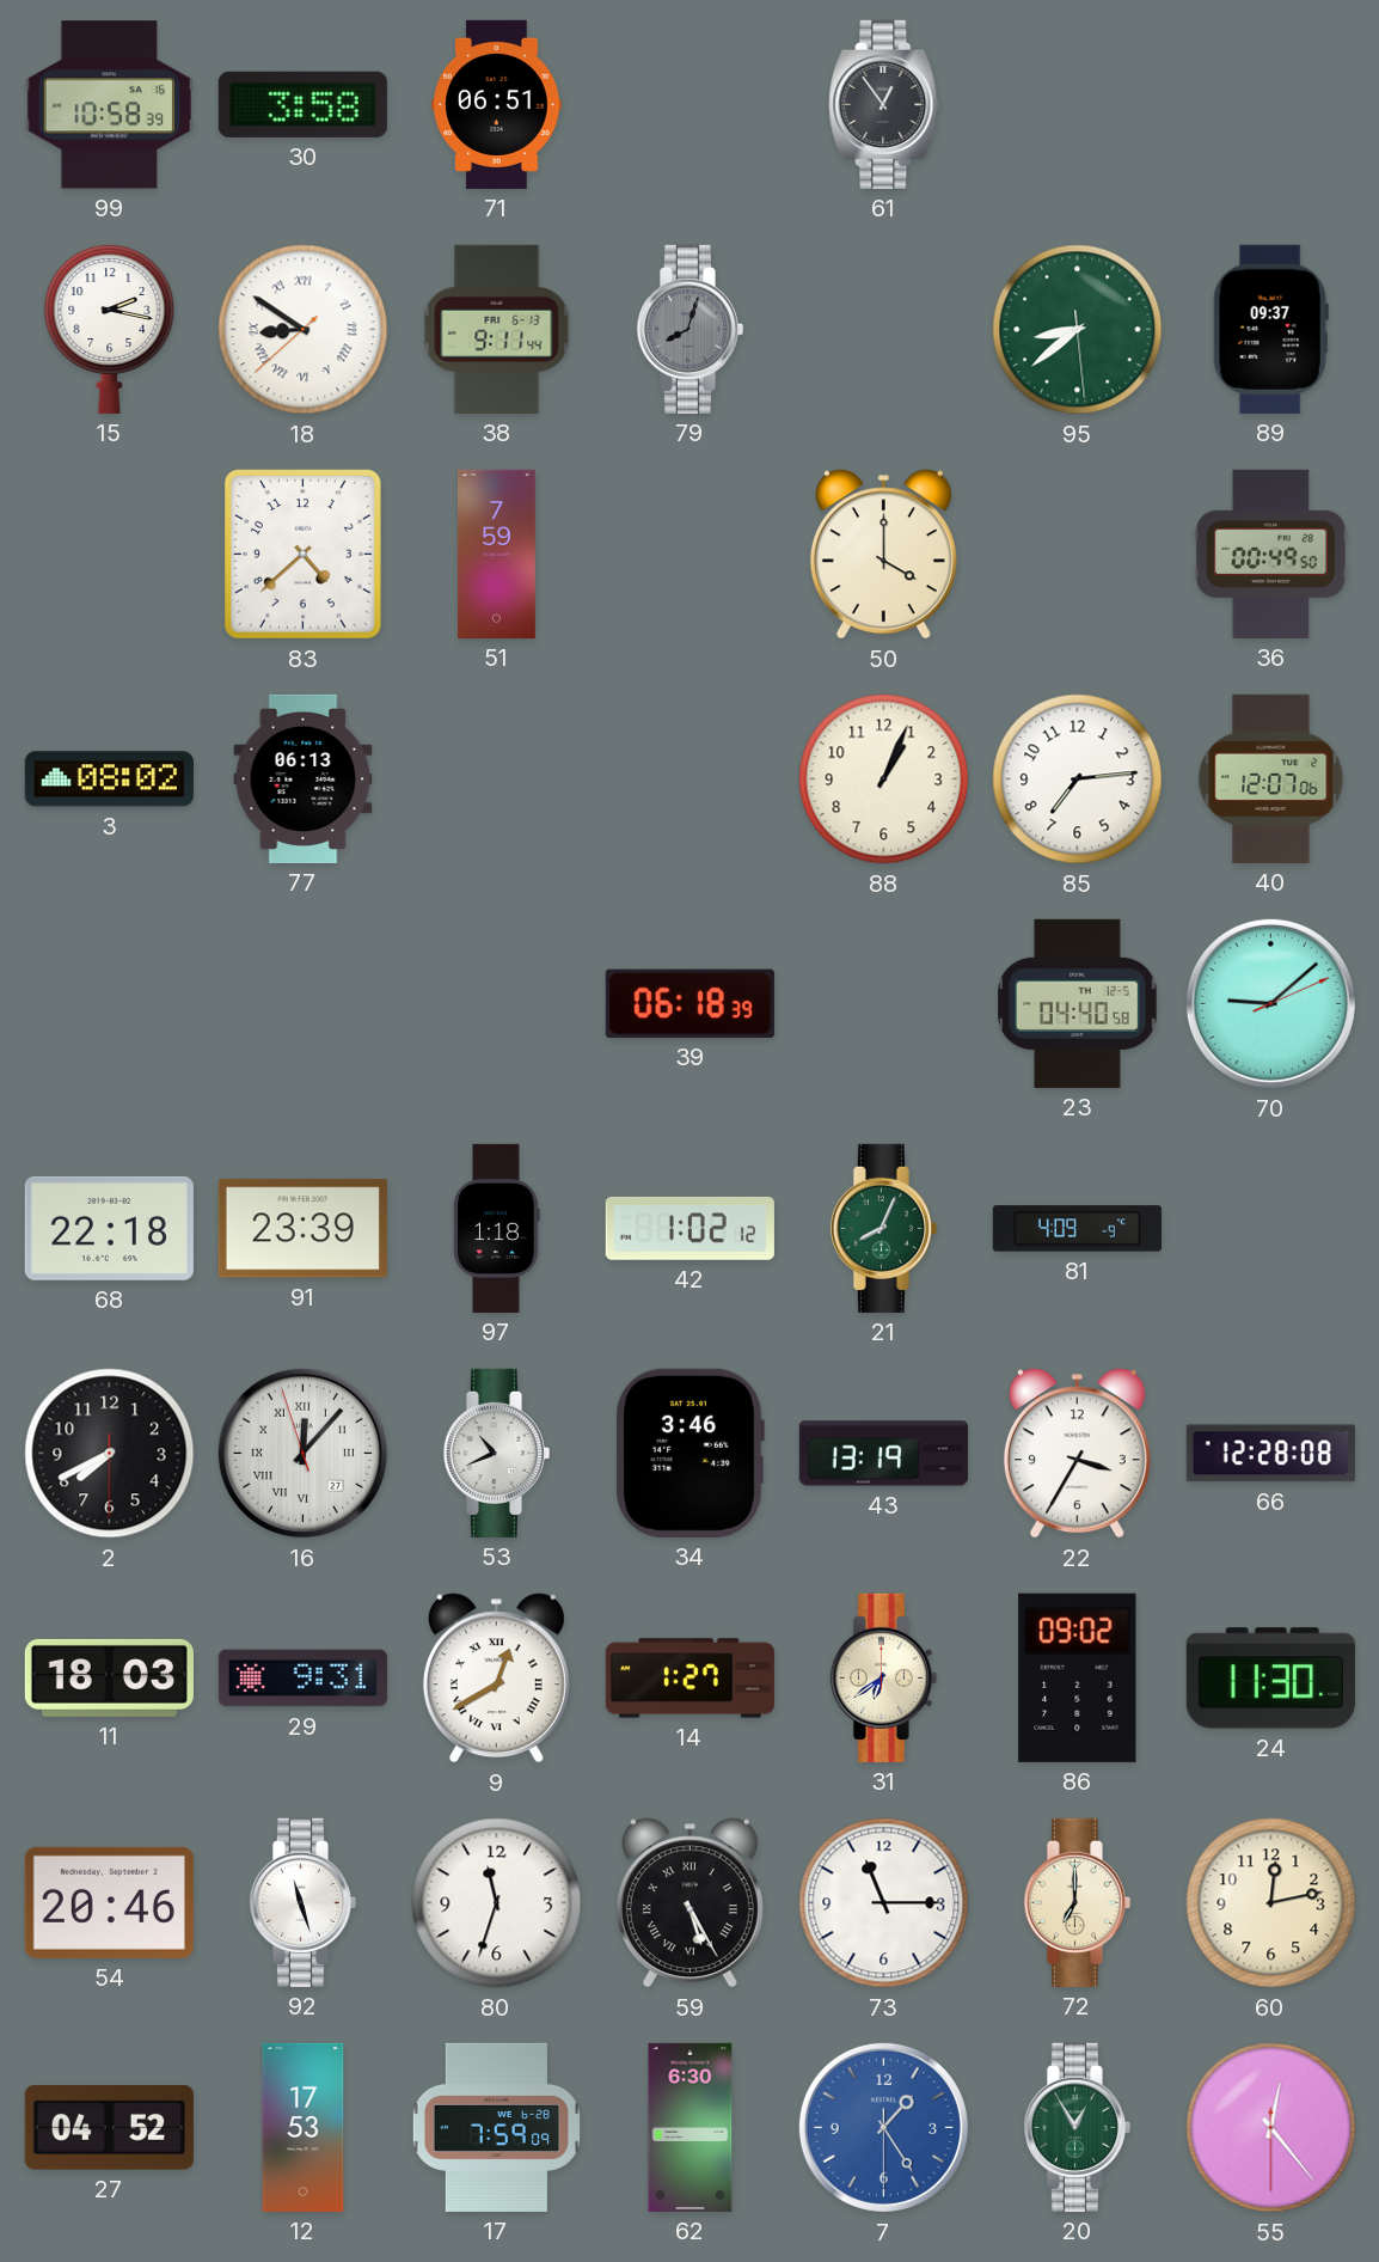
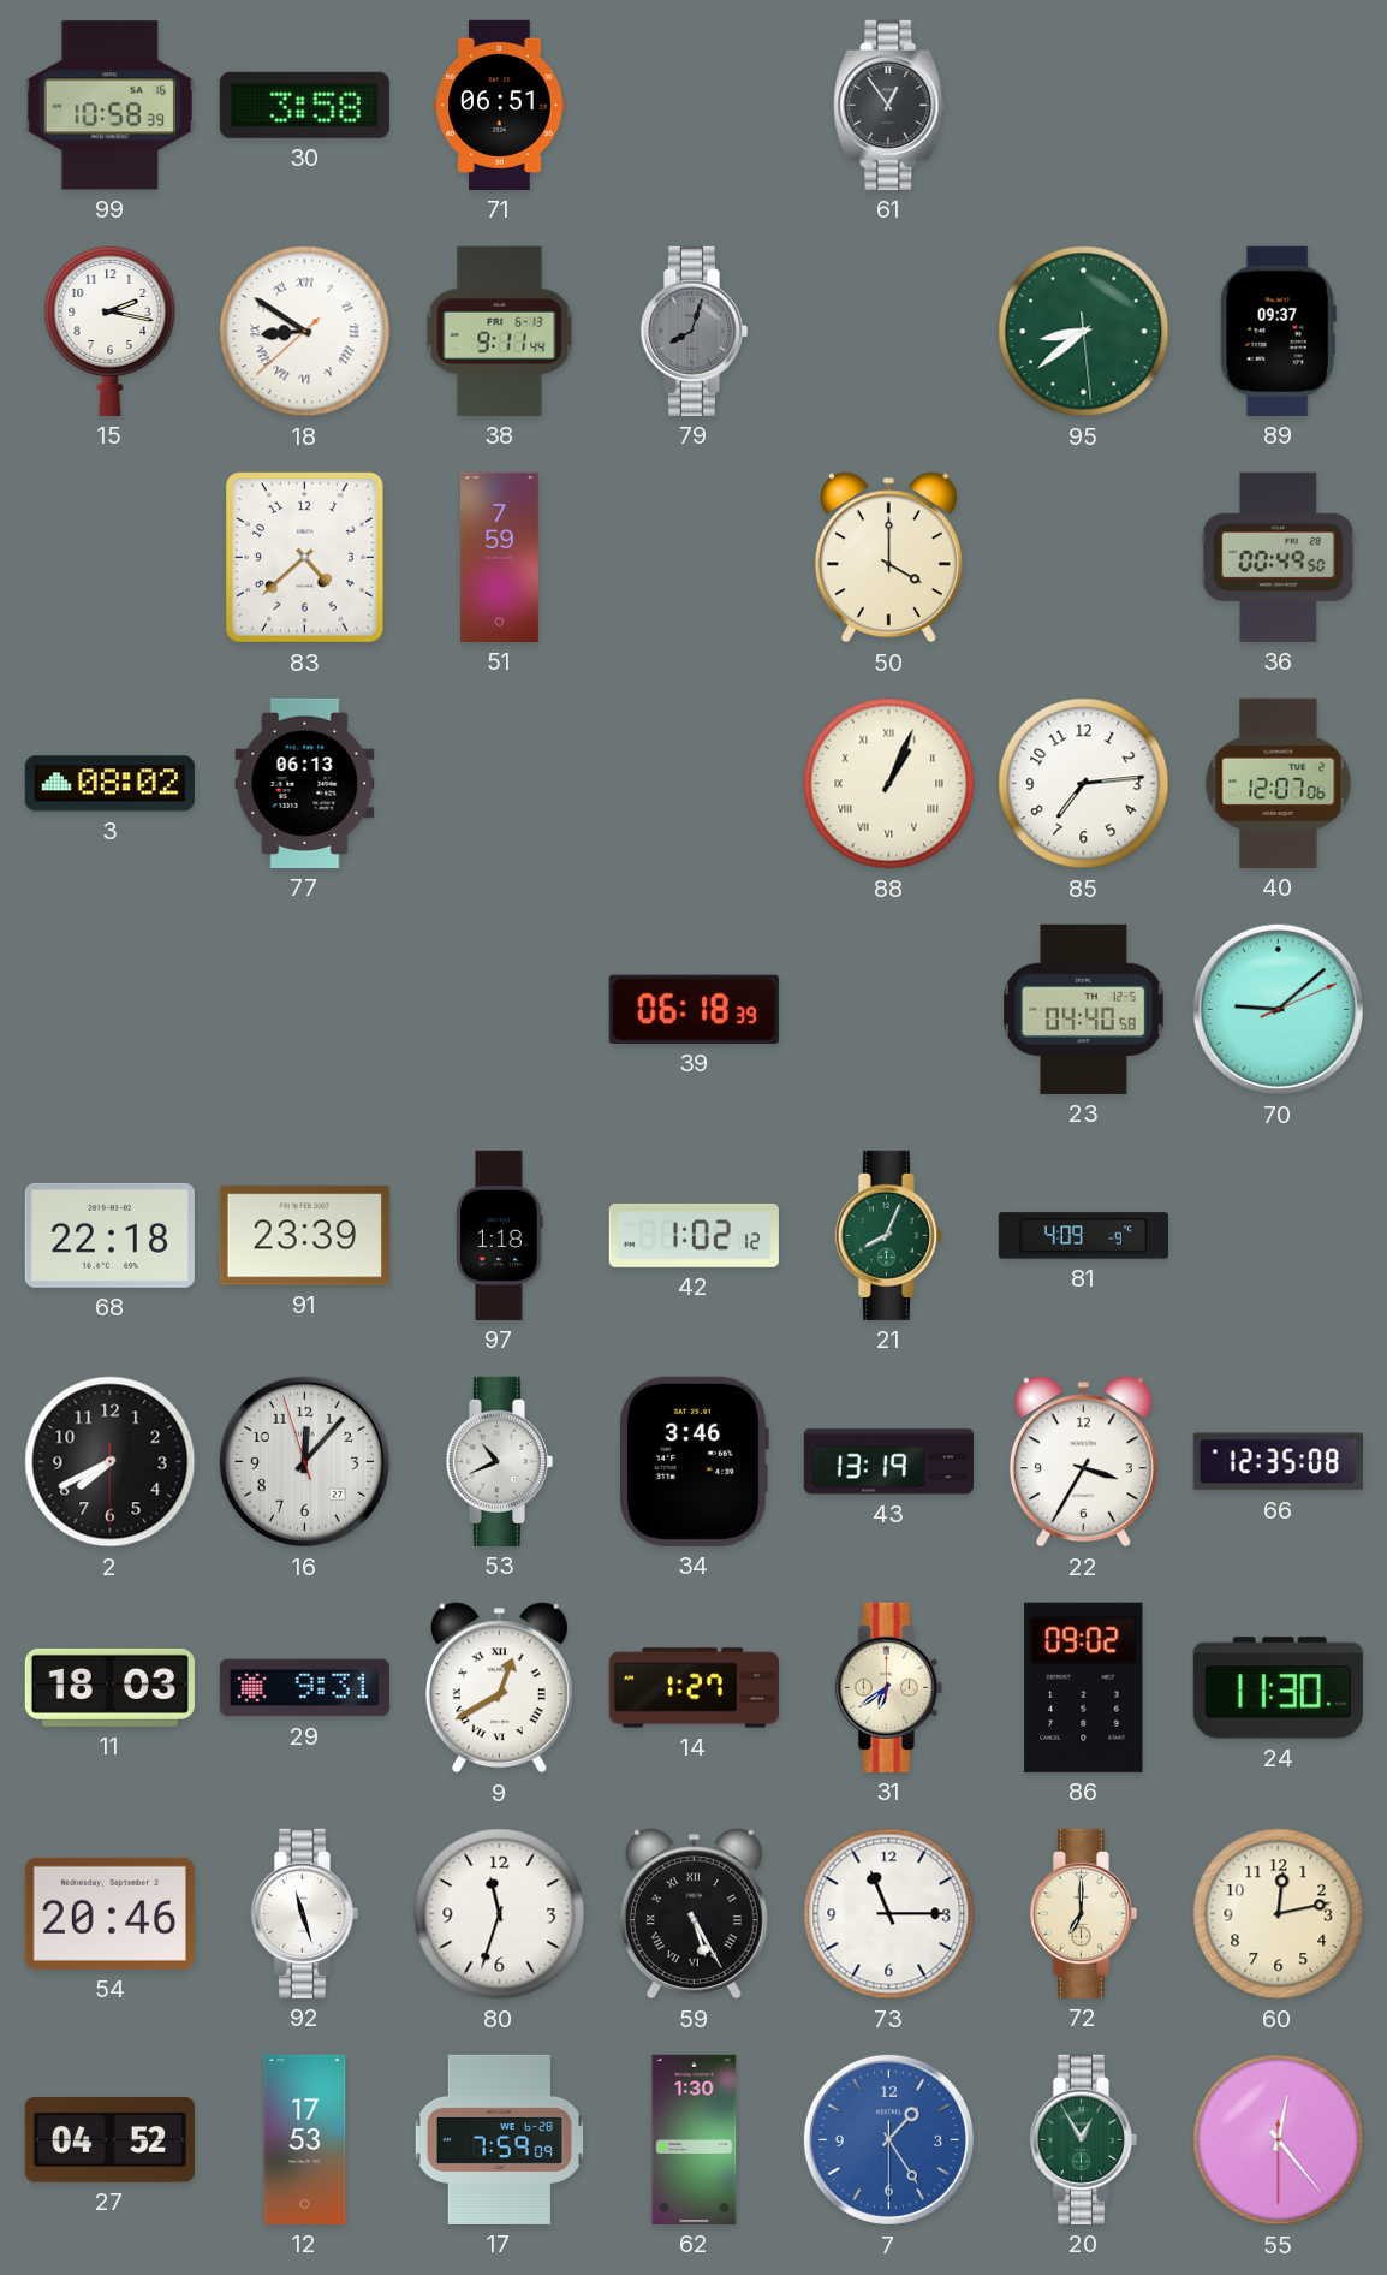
88 numerals: Arabic -> Roman (889, 784)
16 numerals: Roman -> Arabic (304, 1461)
66: 12:28 -> 12:35 (1278, 1462)
62: 6:30 -> 1:30 (695, 2139)
